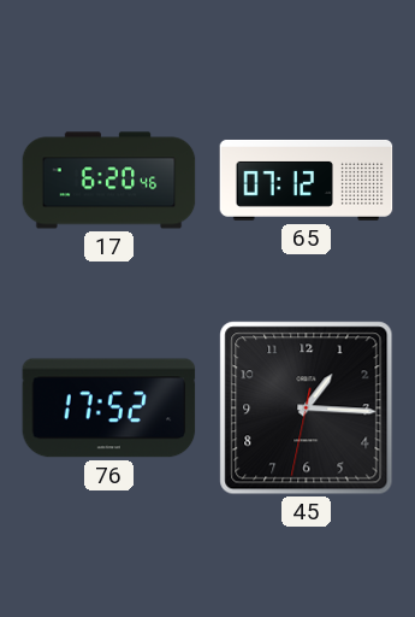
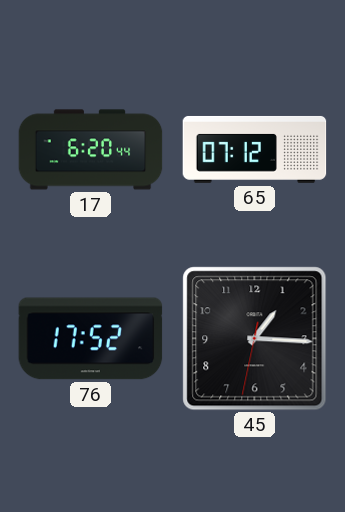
17: 6:20:46 -> 6:20:44 (91, 150)
